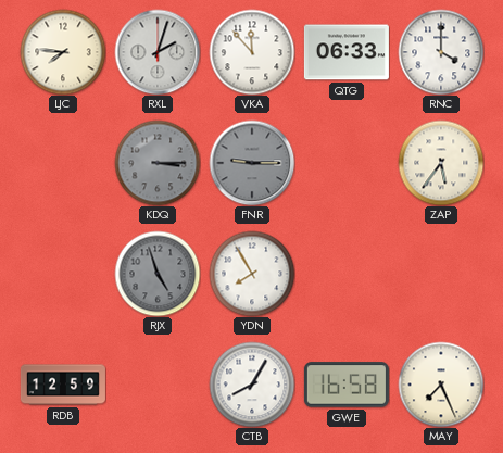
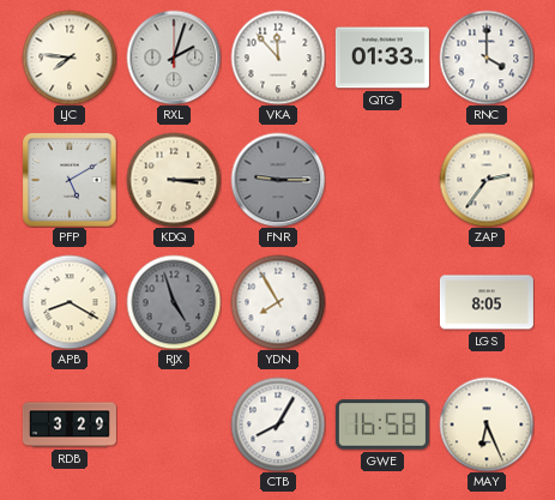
QTG: 06:33 -> 01:33 (382, 58)
PFP: none -> 5:10 (70, 180)
KDQ dial: grey -> cream (174, 180)
ZAP: 5:36 -> 2:36 (487, 180)
APB: none -> 8:20 (70, 302)
LGS: none -> 8:05 (487, 302)
RDB: 12:59 -> 3:29 (70, 424)
MAY: 7:26 -> 6:26 (487, 424)
